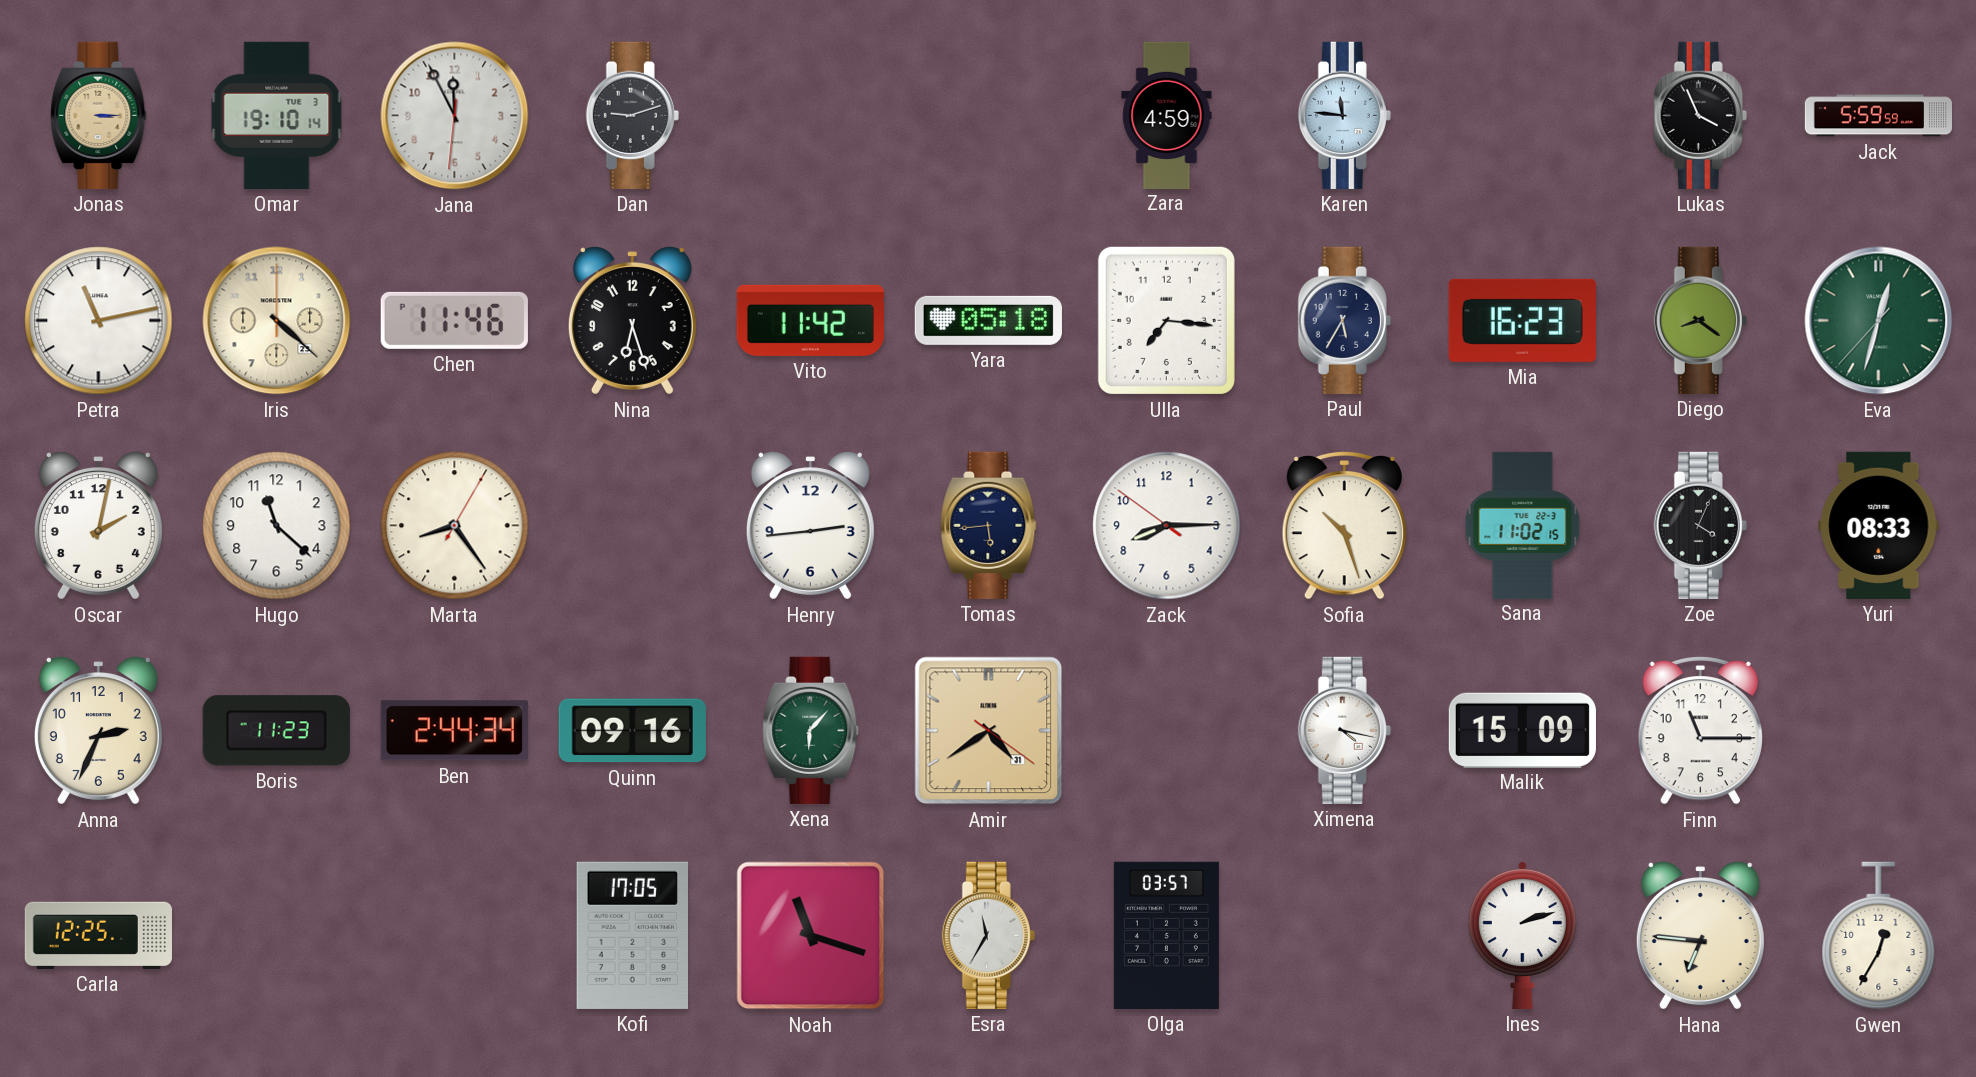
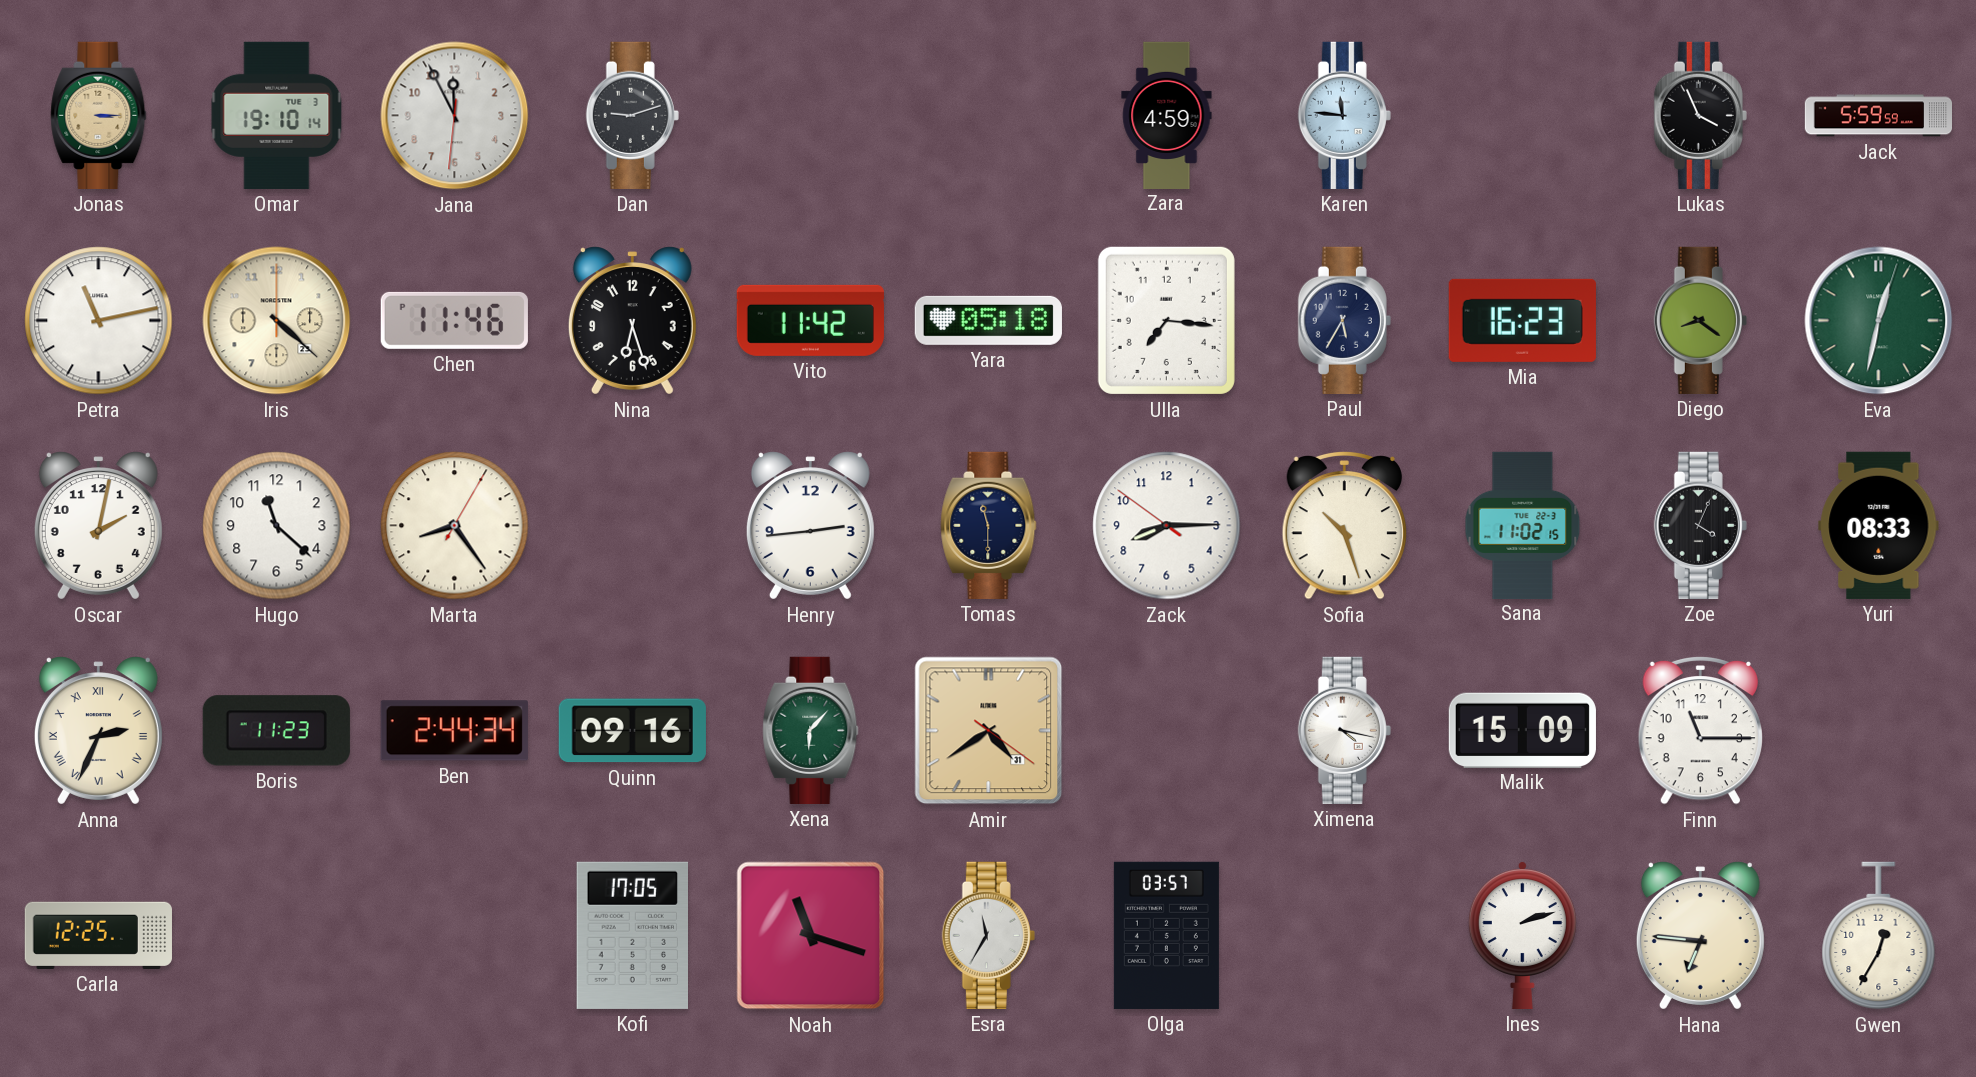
Eva: 12:32:37 -> 12:32:03 (1879, 321)
Tomas: 5:44 -> 11:30 (989, 525)
Anna numerals: Arabic -> Roman (98, 731)
